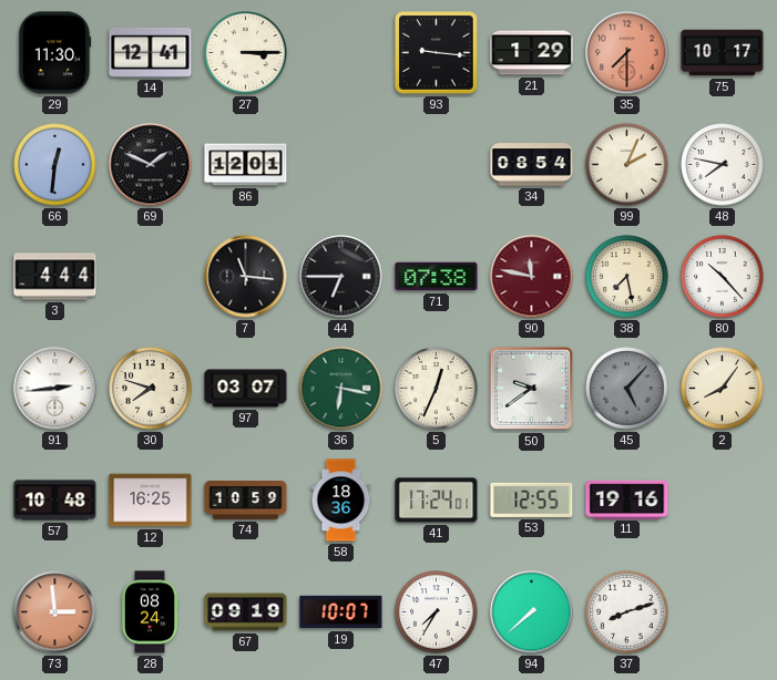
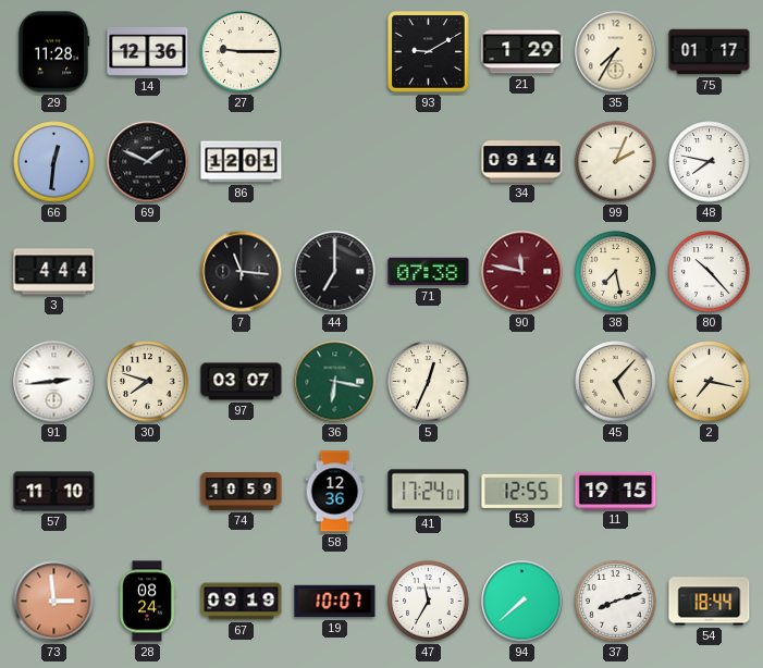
29: 11:30 -> 11:28 (53, 52)
14: 12:41 -> 12:36 (148, 51)
27: 3:15 -> 9:15 (242, 52)
93: 9:16 -> 9:10 (429, 52)
35: 7:30 -> 7:35 (616, 52)
35 dial: salmon -> cream (616, 52)
75: 10:17 -> 01:17 (710, 52)
34: 08:54 -> 09:14 (522, 162)
44: 6:45 -> 7:00 (335, 272)
50: 9:39 -> none (532, 389)
45 dial: grey -> cream (616, 382)
2: 8:06 -> 7:17 (710, 382)
57: 10:48 -> 11:10 (54, 492)
12: 16:25 -> none (151, 501)
58: 18:36 -> 12:36 (335, 492)
11: 19:16 -> 19:15 (616, 491)
47: 7:35 -> 11:35 (429, 602)
54: none -> 18:44 (710, 602)
